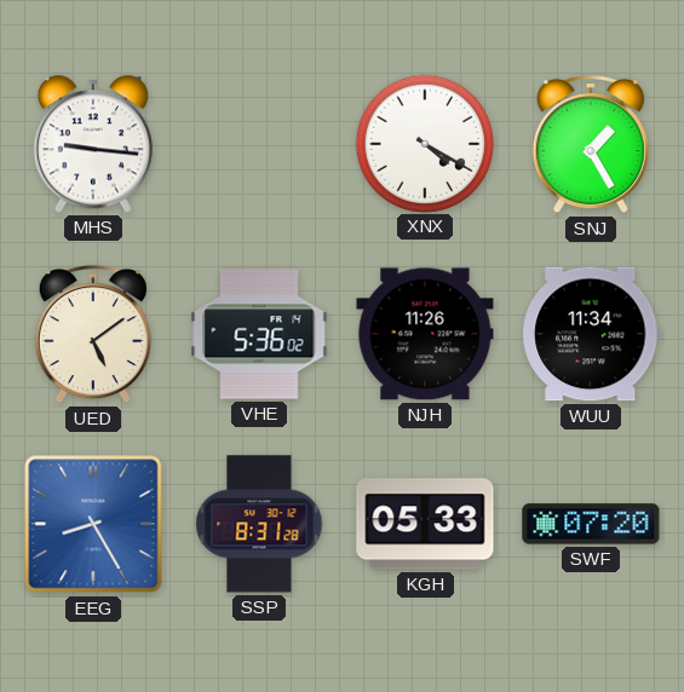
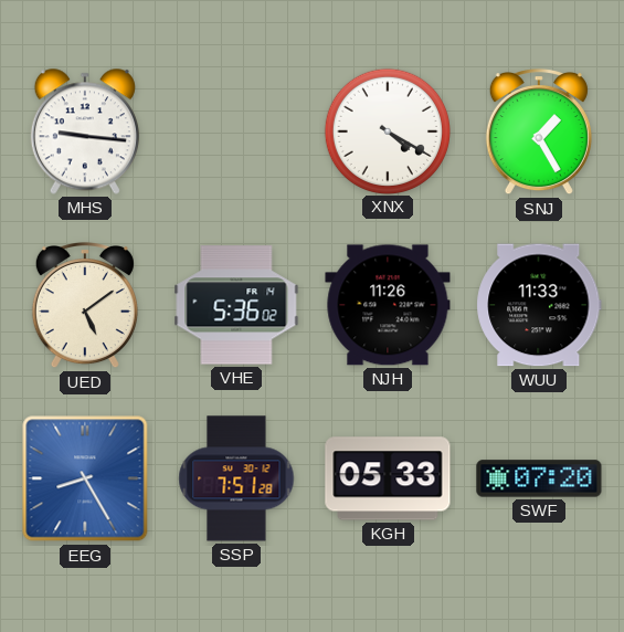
WUU: 11:34 -> 11:33 (539, 305)
SSP: 8:31 -> 7:51 (236, 478)
